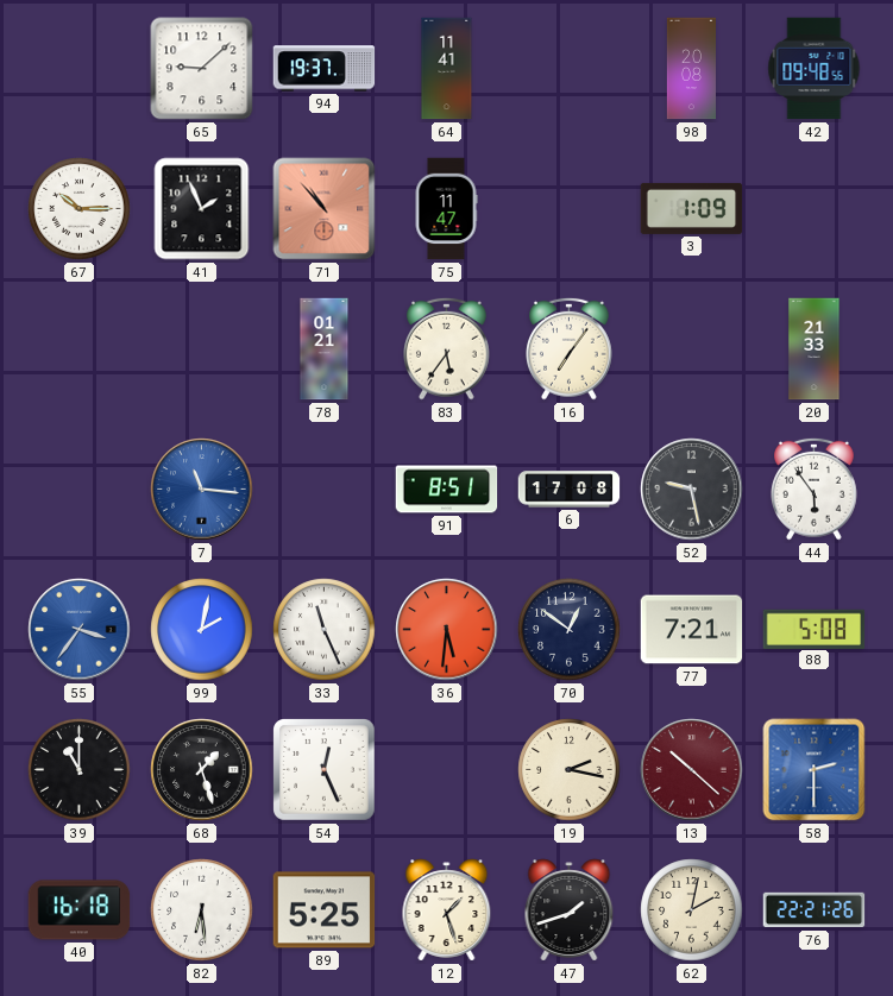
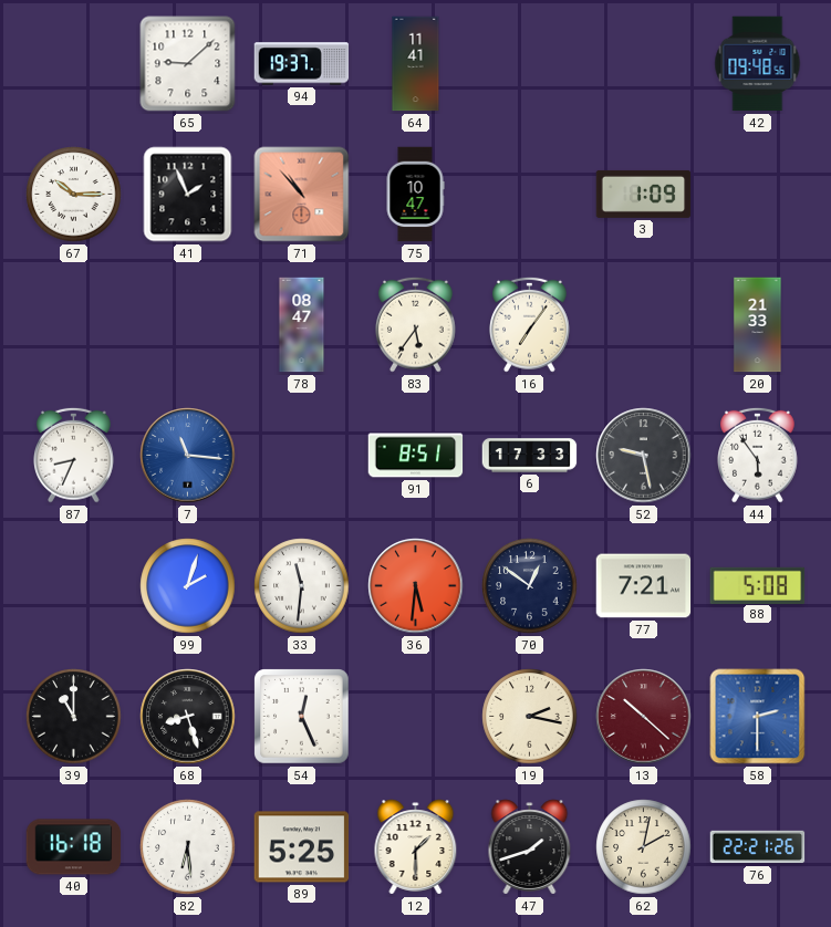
98: 20:08 -> none (691, 69)
75: 11:47 -> 10:47 (415, 195)
78: 01:21 -> 08:47 (302, 325)
87: none -> 8:34 (74, 455)
6: 17:08 -> 17:33 (530, 456)
55: 3:36 -> none (80, 630)
99: 2:02 -> 2:03 (188, 586)
33: 11:26 -> 11:31 (302, 586)
68: 1:27 -> 8:27 (188, 717)
12: 1:27 -> 1:30 (416, 847)
